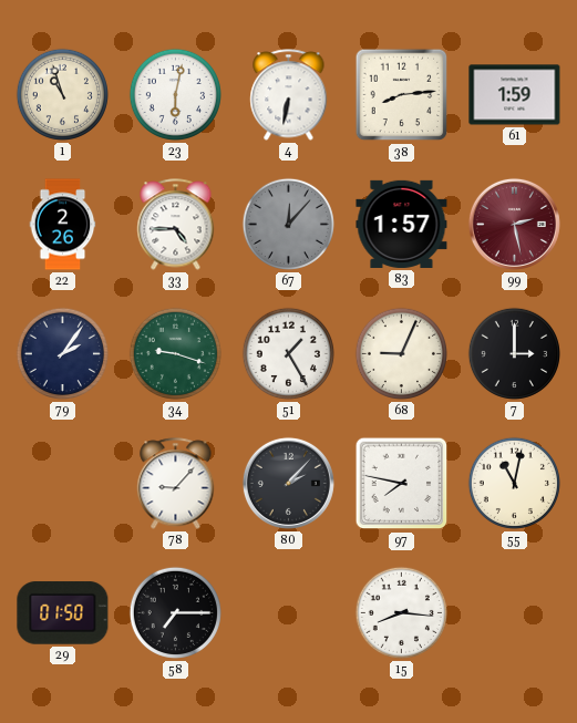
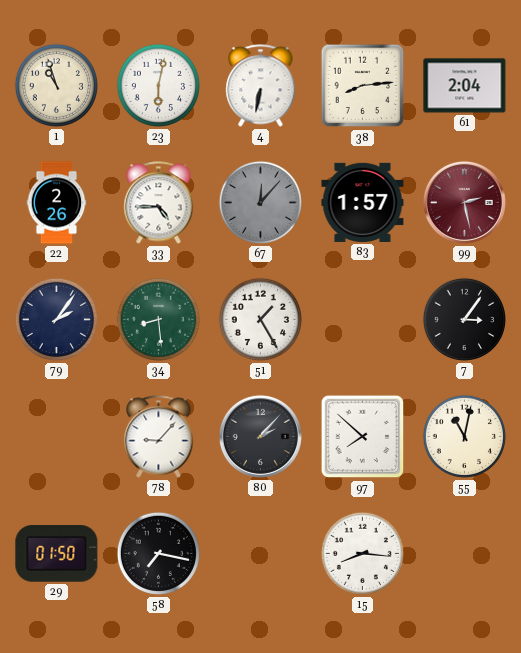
61: 1:59 -> 2:04 (465, 86)
34: 9:18 -> 8:29 (158, 319)
68: 9:04 -> none (401, 353)
7: 3:00 -> 3:06 (464, 319)
97: 7:47 -> 7:52 (363, 437)
58: 7:15 -> 7:17 (158, 553)
